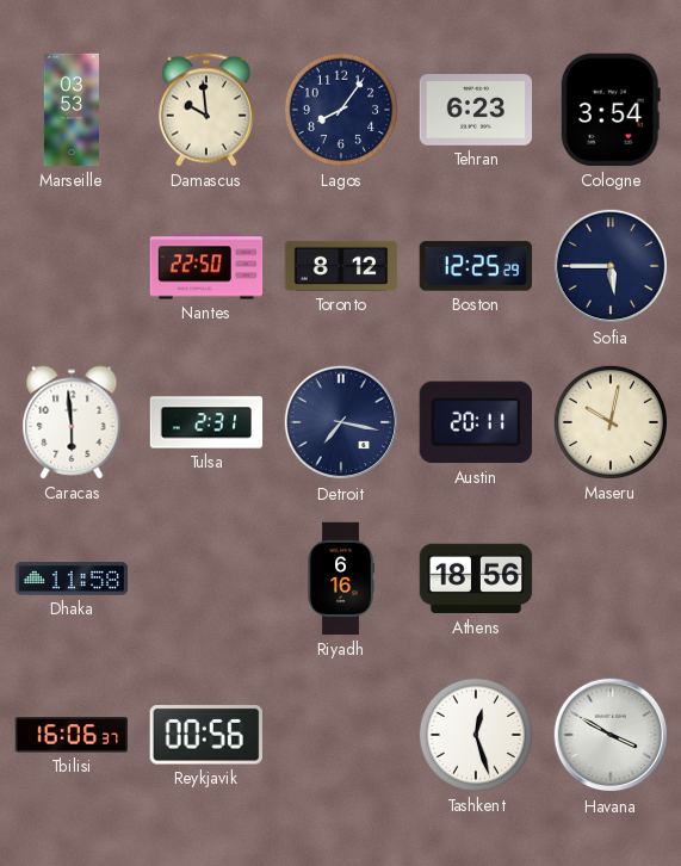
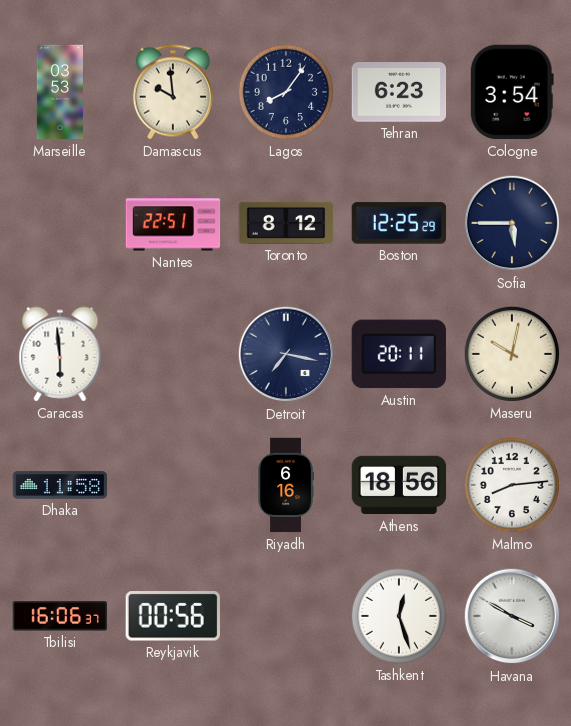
Nantes: 22:50 -> 22:51 (173, 223)
Tulsa: 2:31 -> none (206, 422)
Malmo: none -> 8:14 (512, 485)
